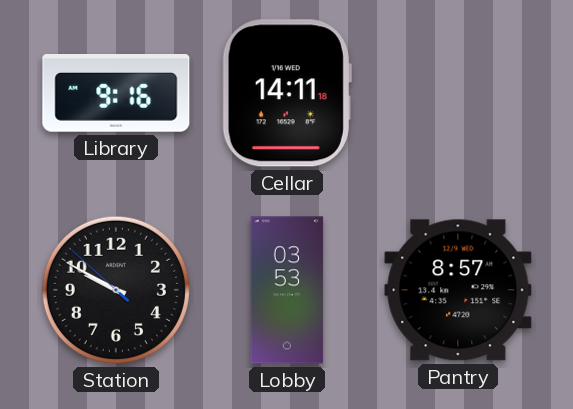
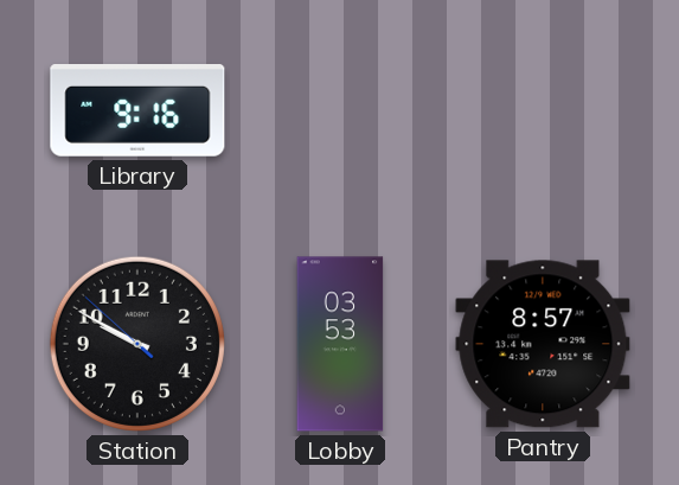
Cellar: 14:11 -> none (287, 93)
